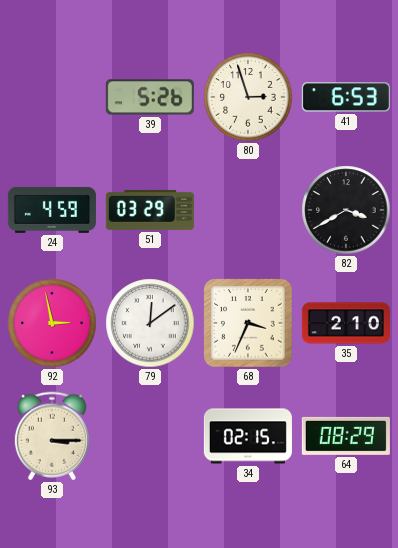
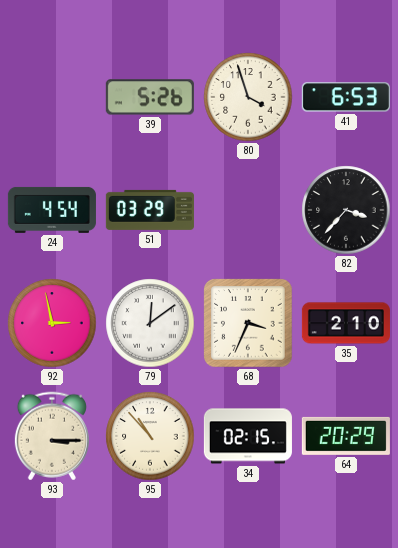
80: 2:57 -> 3:57 (248, 97)
24: 4:59 -> 4:54 (52, 210)
82: 3:40 -> 3:37 (346, 210)
95: none -> 10:53 (150, 436)
64: 08:29 -> 20:29 (346, 436)
